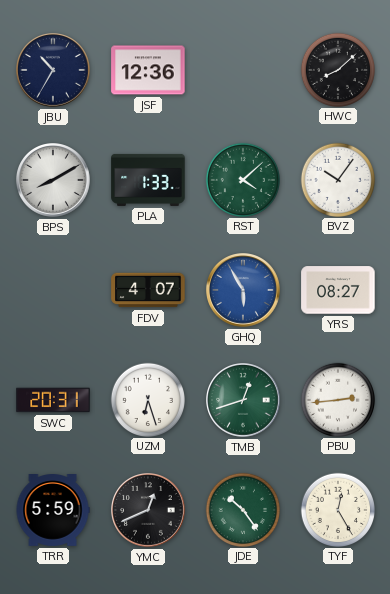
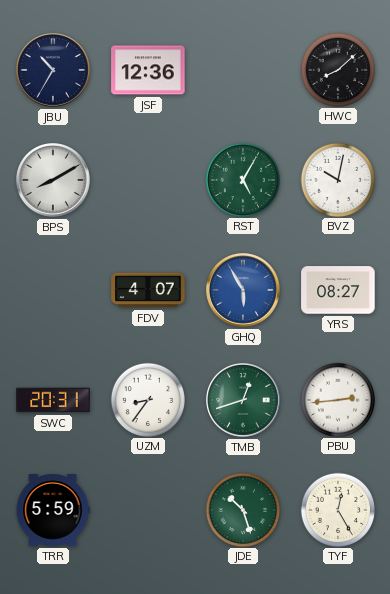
PLA: 1:33 -> none (148, 180)
RST: 4:08 -> 5:05 (242, 179)
BVZ: 10:06 -> 10:02 (337, 179)
UZM: 6:27 -> 8:36 (147, 399)
YMC: 12:41 -> none (149, 511)
JDE: 10:24 -> 10:27 (242, 509)
